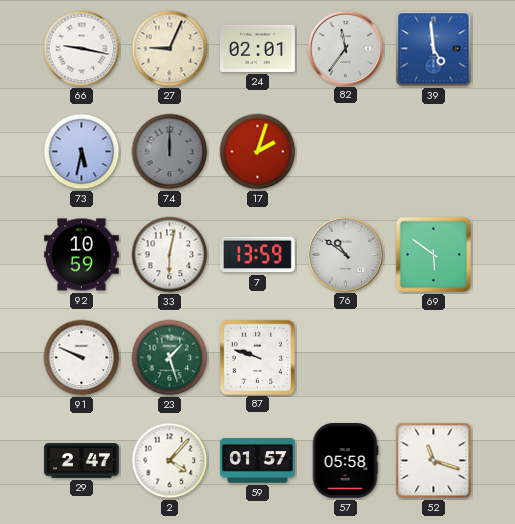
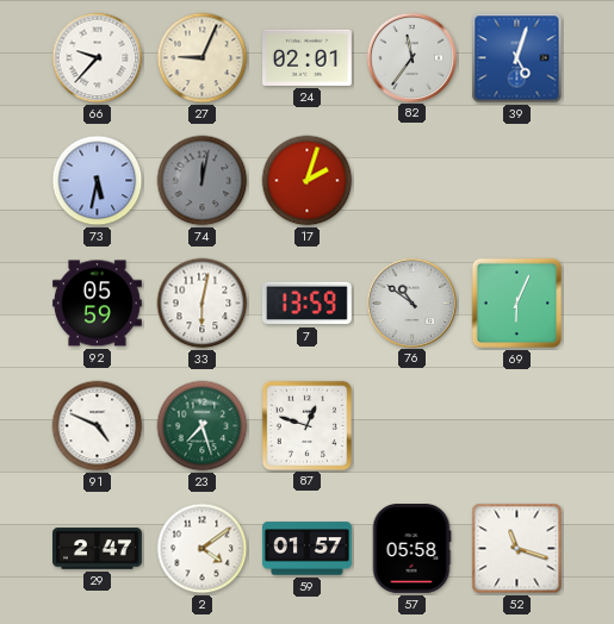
66: 9:17 -> 9:37 (98, 58)
39: 4:59 -> 5:03 (517, 58)
74: 12:00 -> 12:02 (203, 181)
92: 10:59 -> 05:59 (98, 304)
69: 5:51 -> 6:04 (517, 304)
91: 9:49 -> 4:49 (98, 426)
23: 1:27 -> 7:27 (203, 426)
87: 9:48 -> 12:48 (306, 425)
2: 4:07 -> 4:09 (203, 549)
